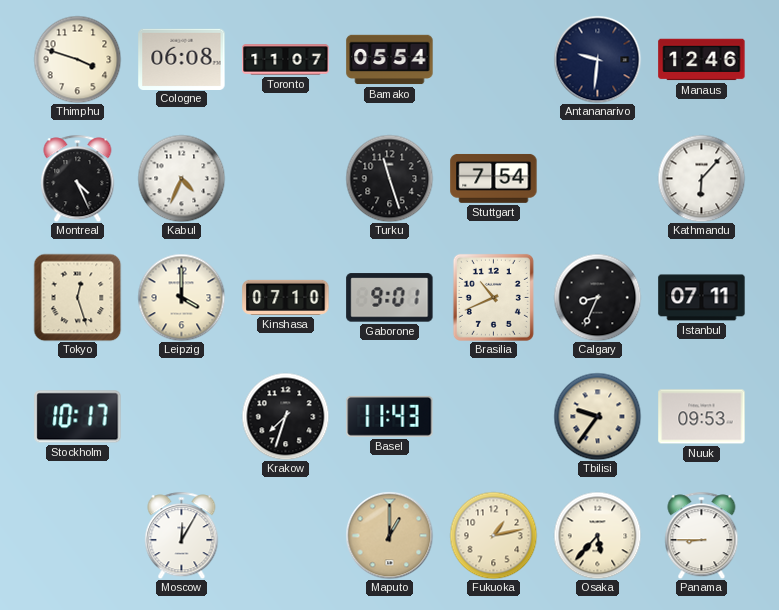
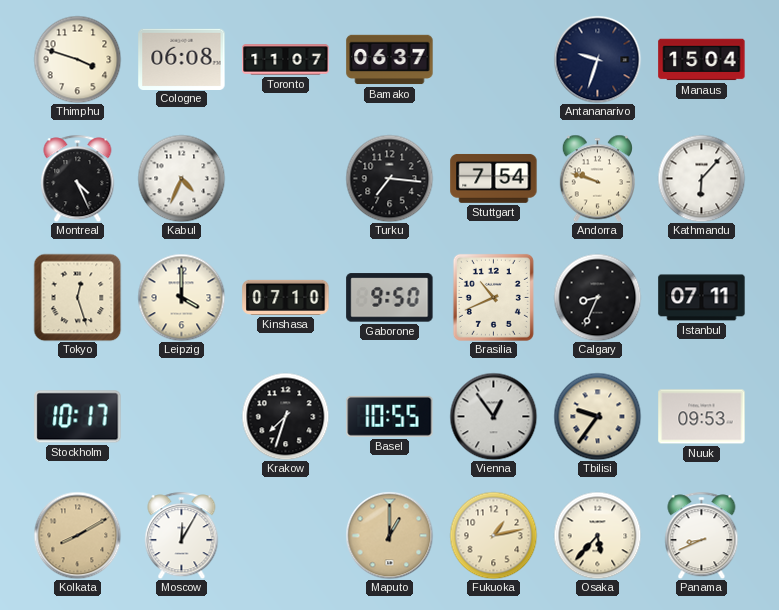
Bamako: 05:54 -> 06:37 (390, 60)
Antananarivo: 9:31 -> 9:33 (597, 59)
Manaus: 12:46 -> 15:04 (702, 60)
Turku: 11:27 -> 7:16 (389, 178)
Andorra: none -> 9:48 (597, 178)
Gaborone: 9:01 -> 9:50 (390, 298)
Basel: 11:43 -> 10:55 (390, 416)
Vienna: none -> 12:54 (493, 416)
Kolkata: none -> 8:10 (77, 535)
Panama: 8:45 -> 8:41 (702, 535)
